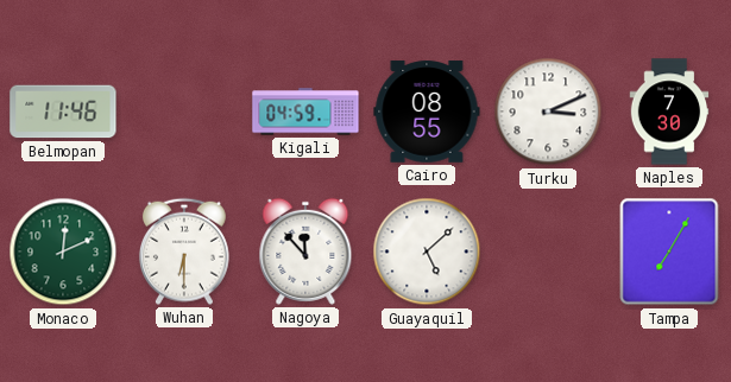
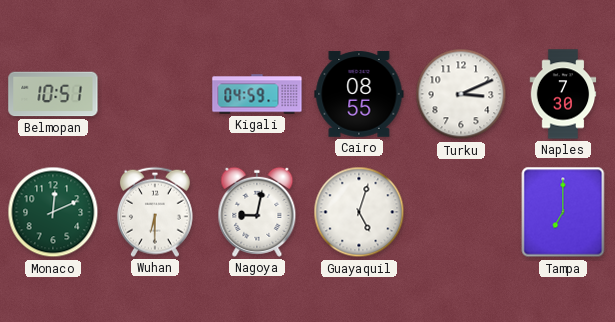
Belmopan: 11:46 -> 10:51 (53, 94)
Nagoya: 11:53 -> 9:02 (257, 212)
Guayaquil: 5:08 -> 5:03 (359, 212)
Tampa: 7:05 -> 7:00 (563, 212)
